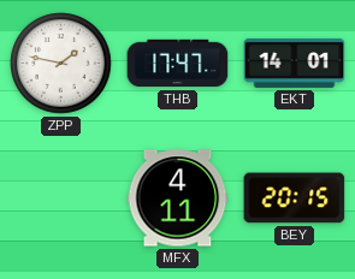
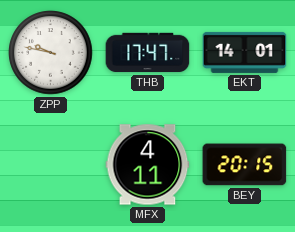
ZPP: 1:47 -> 9:47 (51, 53)
